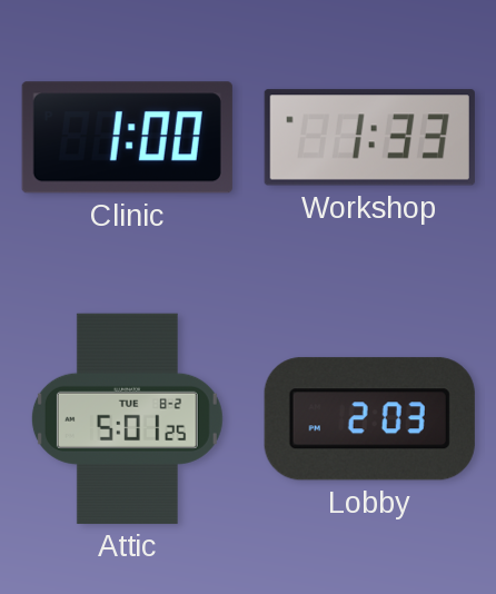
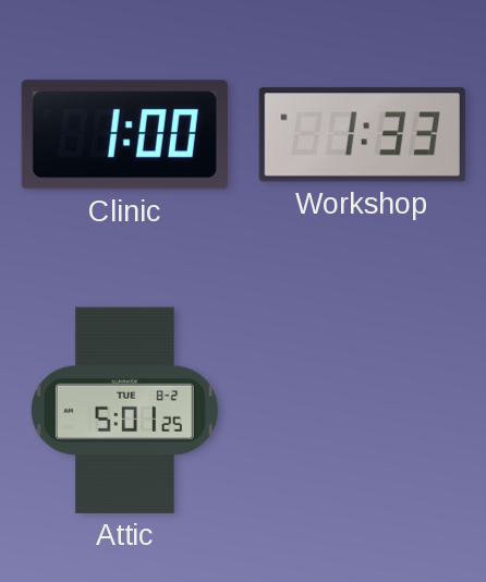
Lobby: 2:03 -> none (369, 419)
